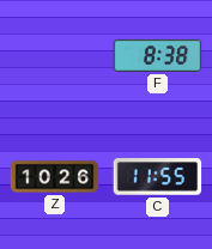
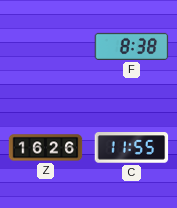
Z: 10:26 -> 16:26 (46, 148)
